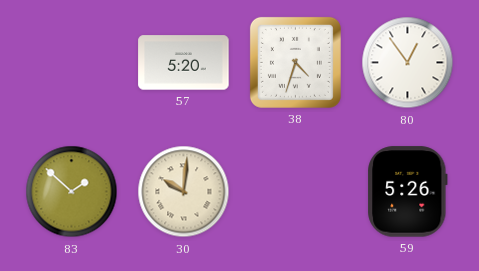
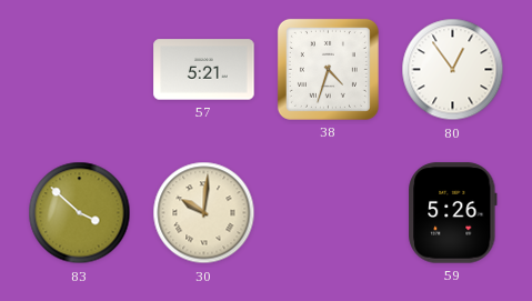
57: 5:20 -> 5:21 (204, 70)
83: 1:52 -> 3:52 (80, 213)
